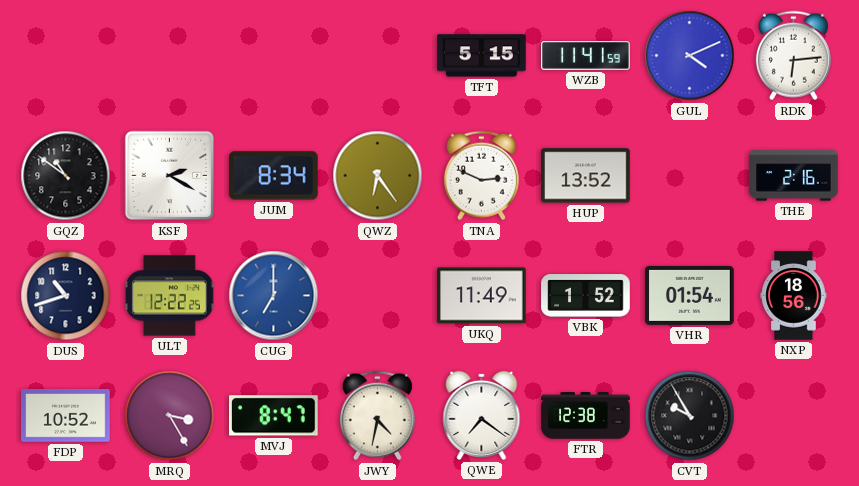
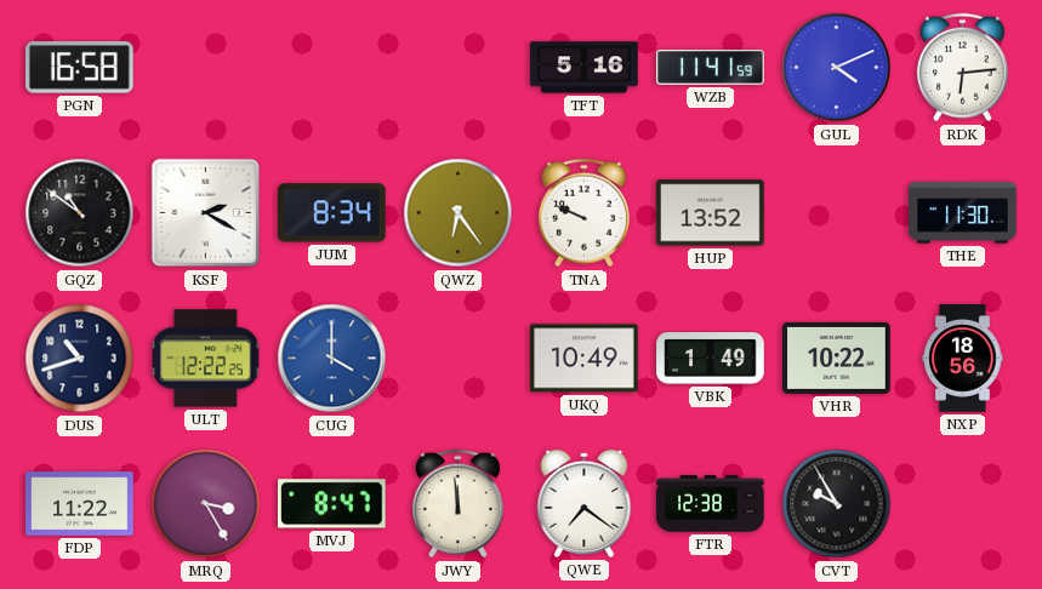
PGN: none -> 16:58 (80, 68)
TFT: 5:15 -> 5:16 (585, 68)
TNA: 2:49 -> 9:49 (583, 213)
THE: 2:16 -> 11:30 (963, 213)
CUG: 7:00 -> 4:00 (332, 359)
UKQ: 11:49 -> 10:49 (585, 359)
VBK: 1:52 -> 1:49 (711, 359)
VHR: 01:54 -> 10:22 (837, 358)
FDP: 10:52 -> 11:22 (80, 504)
JWY: 4:32 -> 11:59 (457, 504)
